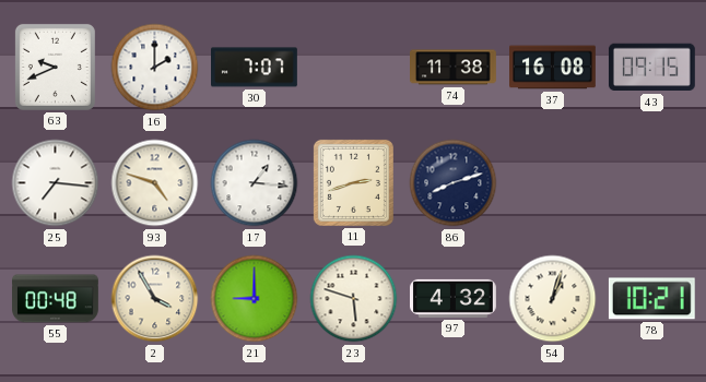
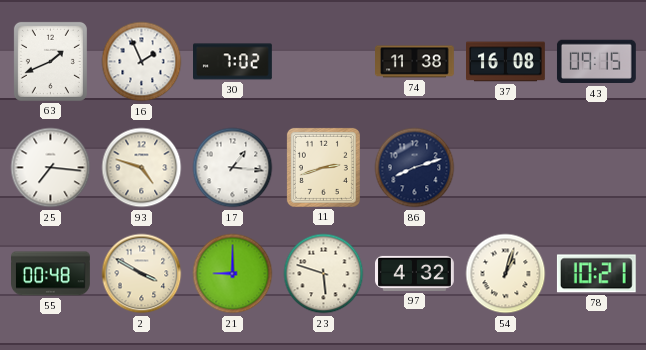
63: 9:41 -> 1:41 (50, 61)
16: 2:00 -> 1:56 (142, 62)
30: 7:07 -> 7:02 (233, 62)
2: 3:55 -> 3:50 (142, 274)
